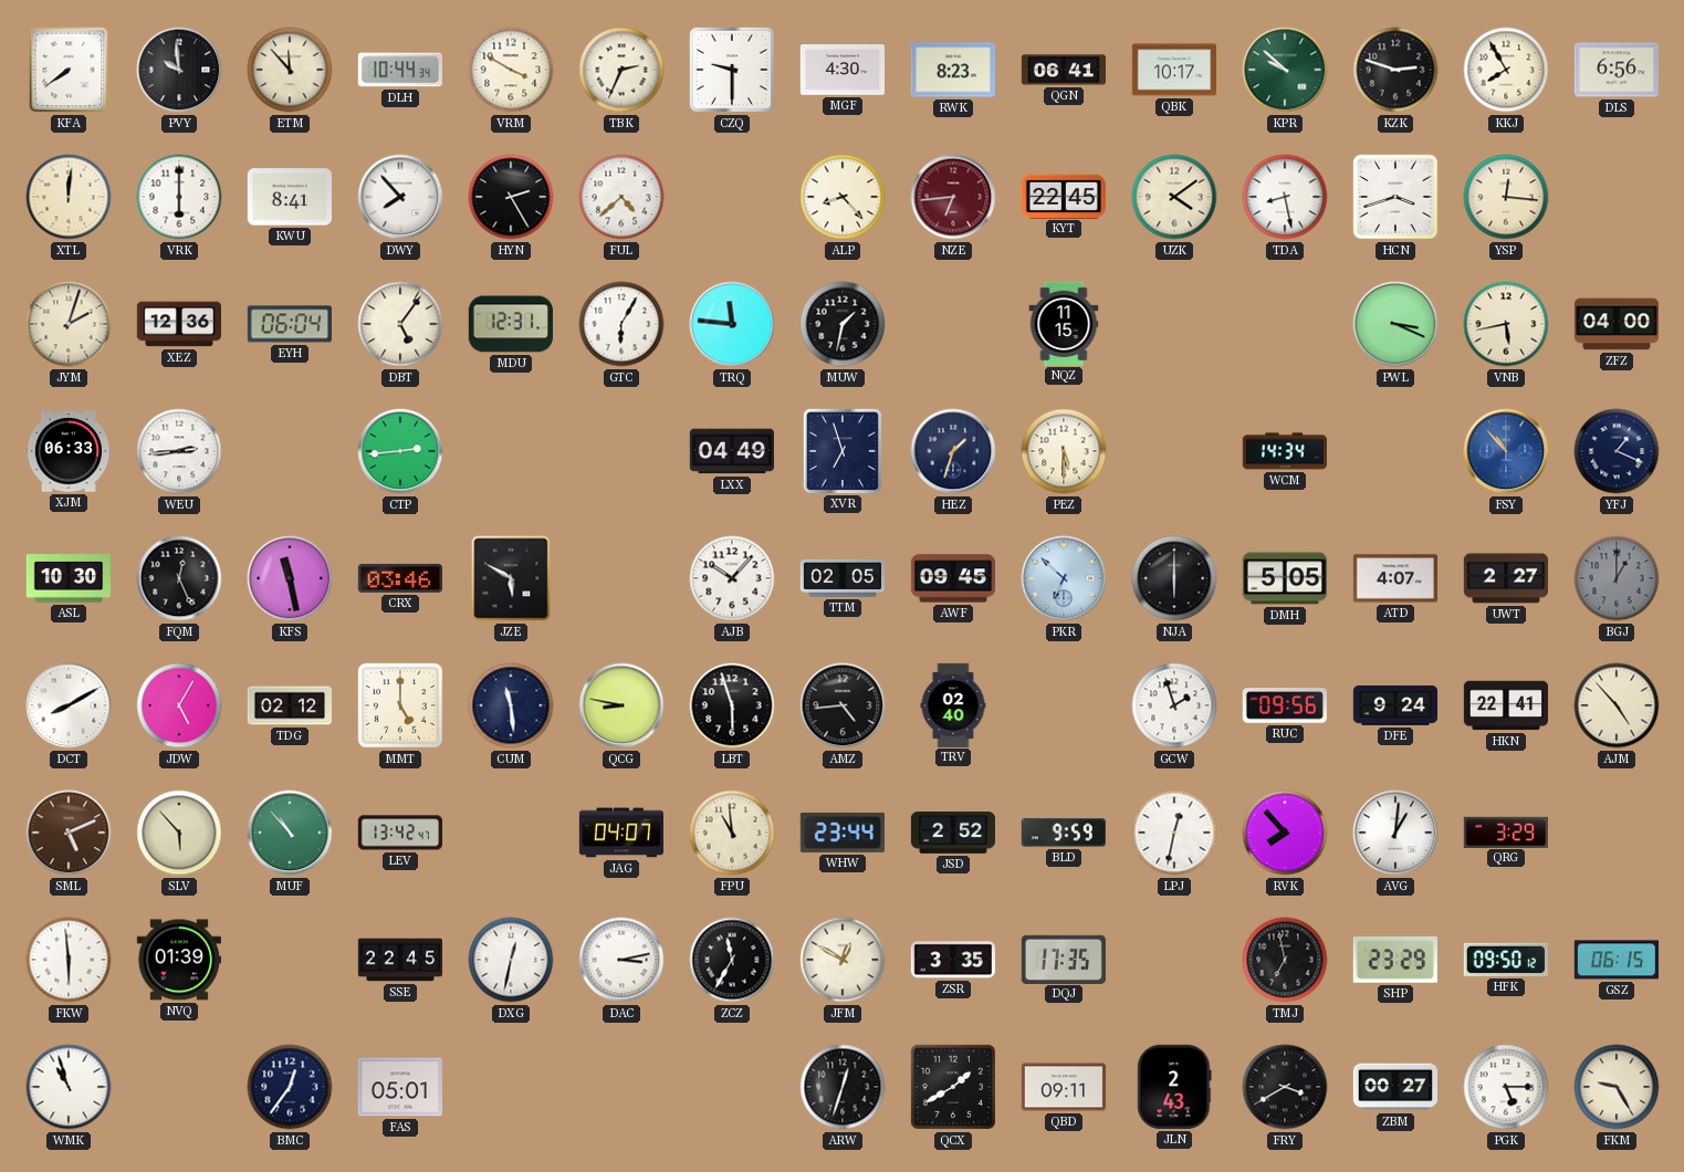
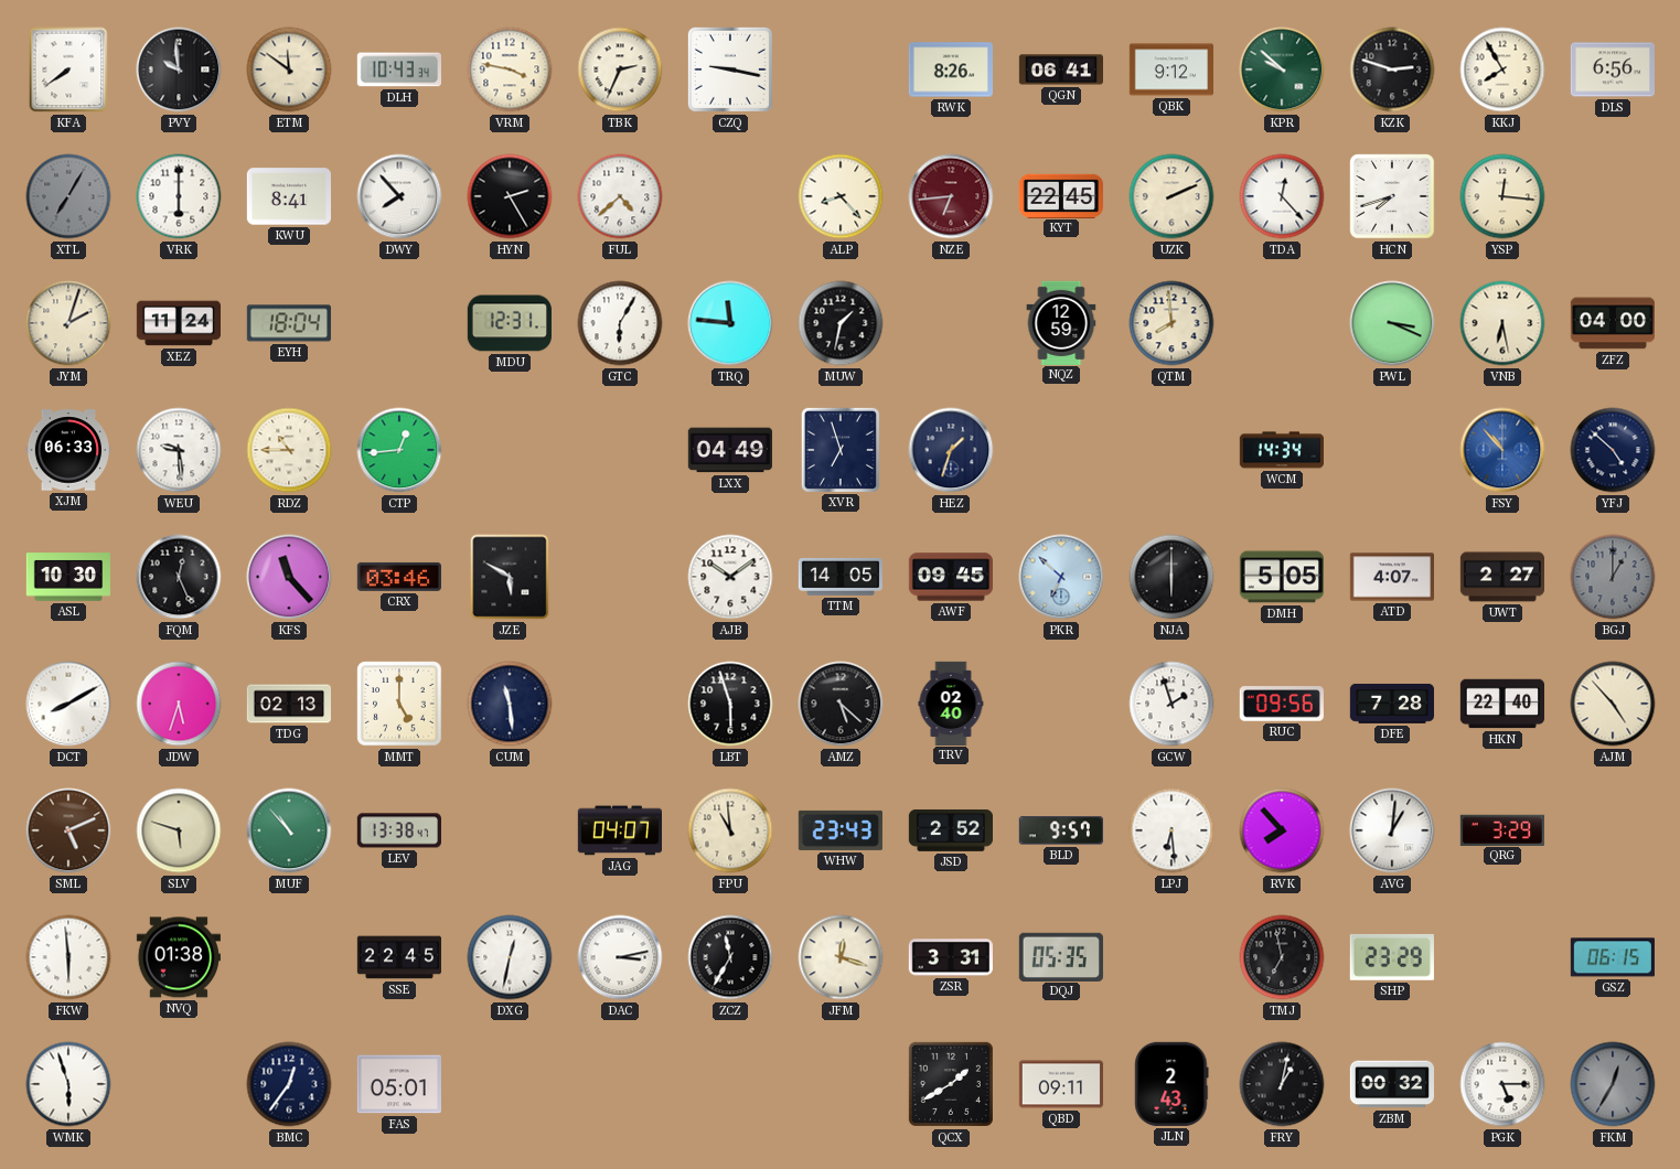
ETM: 11:53 -> 11:51 (289, 69)
DLH: 10:44 -> 10:43 (399, 69)
VRM: 3:50 -> 3:47 (510, 69)
CZQ: 9:30 -> 9:17 (730, 69)
MGF: 4:30 -> none (841, 70)
RWK: 8:23 -> 8:26 (950, 69)
QBK: 10:17 -> 9:12 (1170, 69)
XTL: 12:01 -> 7:05 (68, 196)
XTL dial: cream -> grey (68, 196)
UZK: 4:09 -> 2:11 (1171, 196)
TDA: 8:28 -> 12:23 (1282, 196)
HCN: 3:42 -> 7:42 (1392, 196)
XEZ: 12:36 -> 11:24 (178, 323)
EYH: 06:04 -> 18:04 (289, 323)
DBT: 5:06 -> none (400, 324)
NQZ: 11:15 -> 12:59 (1061, 322)
QTM: none -> 7:59 (1171, 323)
VNB: 5:43 -> 6:28 (1502, 323)
WEU: 2:44 -> 9:29 (179, 450)
RDZ: none -> 10:45 (289, 450)
CTP: 2:44 -> 12:44 (399, 450)
PEZ: 5:30 -> none (1064, 451)
YFJ: 1:19 -> 4:52 (1613, 450)
KFS: 11:28 -> 11:23 (289, 577)
AJB: 10:07 -> 10:09 (730, 577)
TTM: 02:05 -> 14:05 (839, 577)
JDW: 5:05 -> 5:33 (179, 704)
TDG: 02:12 -> 02:13 (288, 704)
QCG: 8:47 -> none (621, 705)
AMZ: 4:44 -> 5:22 (841, 704)
DFE: 9:24 -> 7:28 (1391, 704)
HKN: 22:41 -> 22:40 (1501, 704)
SLV: 5:53 -> 5:48 (179, 830)
LEV: 13:42 -> 13:38 (399, 830)
WHW: 23:44 -> 23:43 (841, 830)
BLD: 9:59 -> 9:57 (1061, 830)
LPJ: 12:32 -> 6:29 (1171, 830)
NVQ: 01:39 -> 01:38 (179, 957)
JFM: 12:50 -> 12:18 (841, 957)
ZSR: 3:35 -> 3:31 (951, 957)
DQJ: 17:35 -> 05:35 (1061, 956)
HFK: 09:50 -> none (1506, 960)
WMK: 10:57 -> 5:57 (68, 1084)
ARW: 12:33 -> none (843, 1087)
FRY: 3:40 -> 1:02 (1282, 1084)
ZBM: 00:27 -> 00:32 (1391, 1084)
FKM: 9:25 -> 12:35 (1613, 1084)
FKM dial: cream -> grey (1613, 1084)
